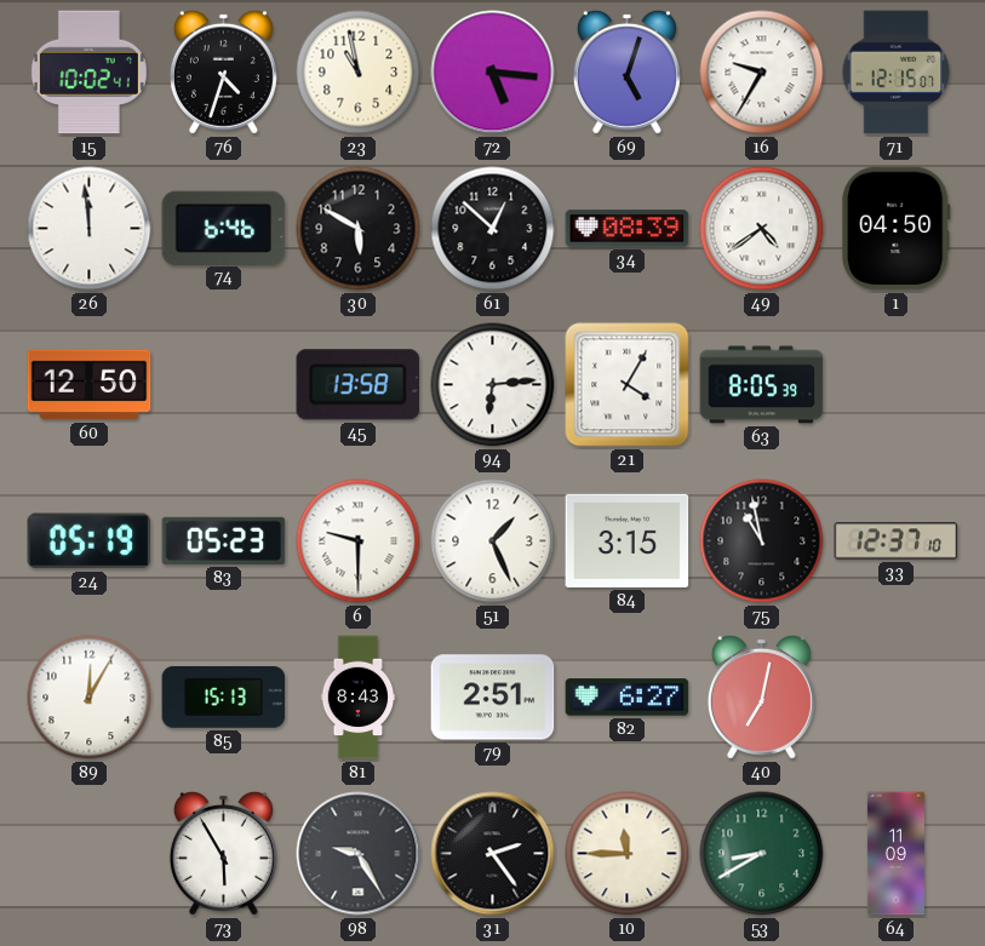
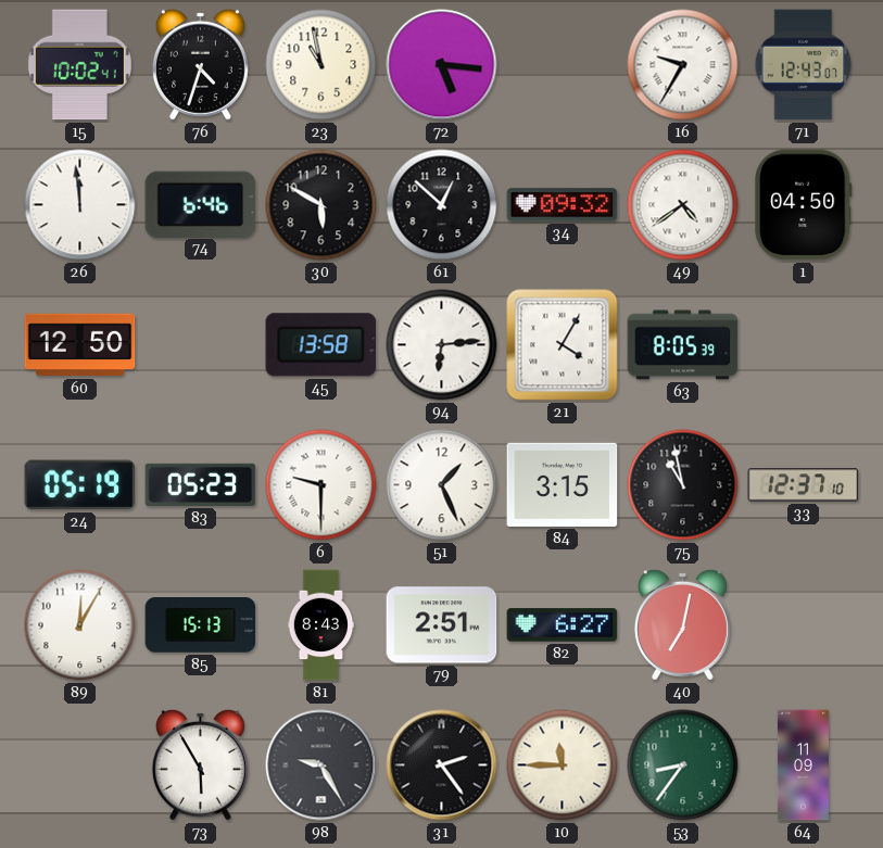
69: 5:03 -> none (626, 71)
71: 12:15 -> 12:43 (804, 65)
34: 08:39 -> 09:32 (563, 205)
53: 8:40 -> 8:36 (683, 765)
